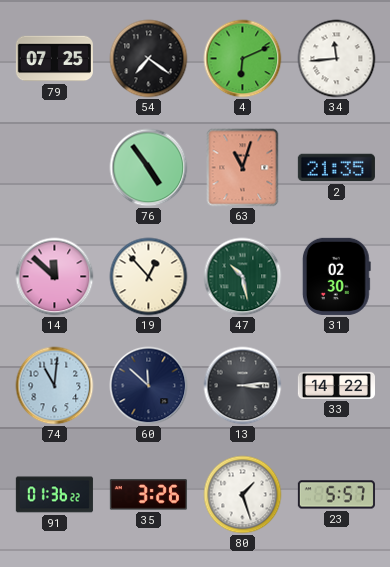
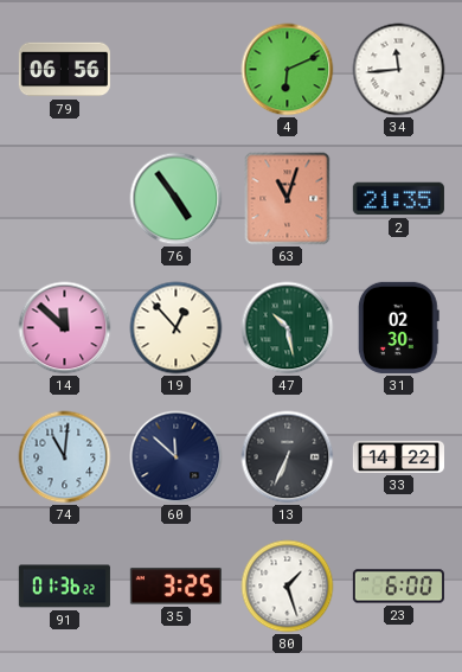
79: 07:25 -> 06:56 (64, 70)
54: 7:21 -> none (149, 59)
13: 3:14 -> 6:34 (288, 457)
35: 3:26 -> 3:25 (175, 587)
23: 5:57 -> 6:00 (398, 587)
